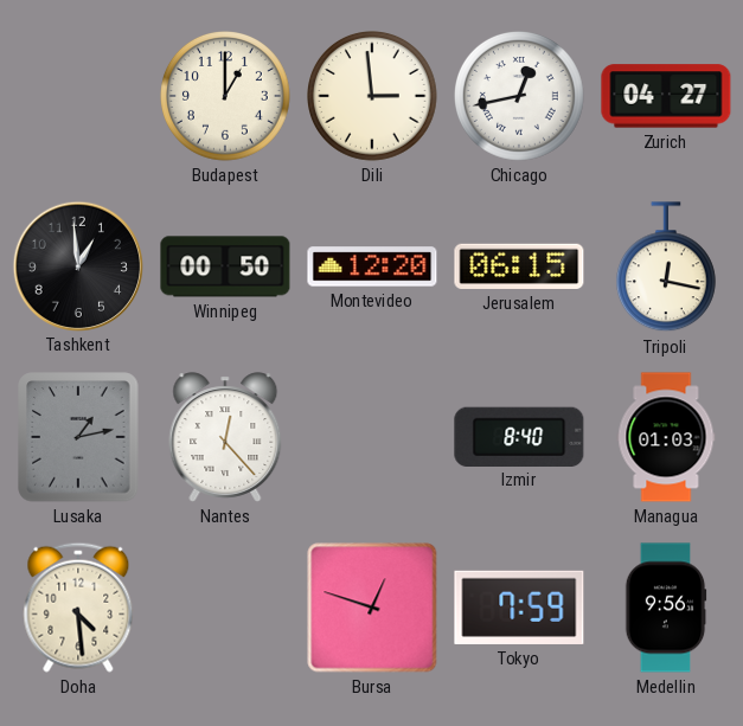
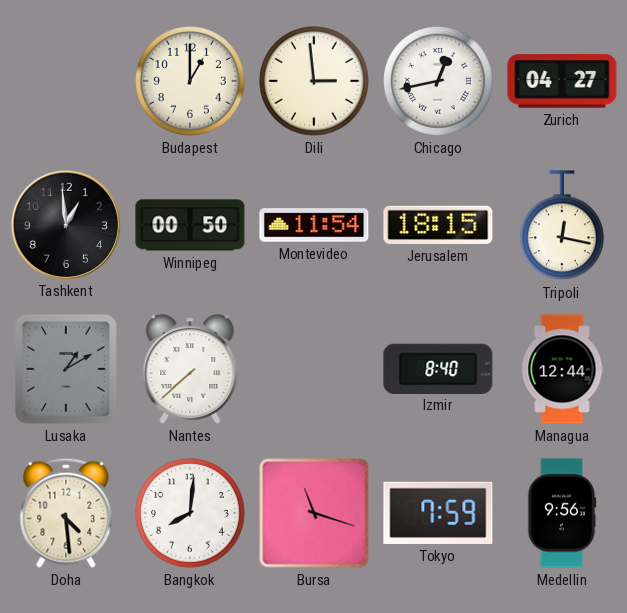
Montevideo: 12:20 -> 11:54 (314, 225)
Jerusalem: 06:15 -> 18:15 (438, 225)
Lusaka: 1:13 -> 1:10 (66, 369)
Nantes: 12:23 -> 7:38 (190, 369)
Managua: 01:03 -> 12:44 (562, 369)
Bangkok: none -> 8:01 (191, 514)
Bursa: 12:48 -> 11:18 (314, 513)
